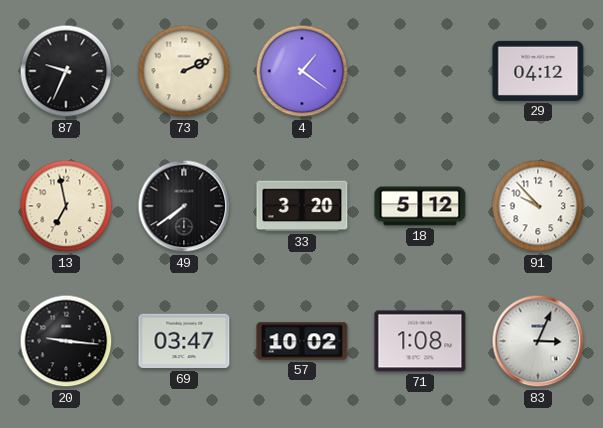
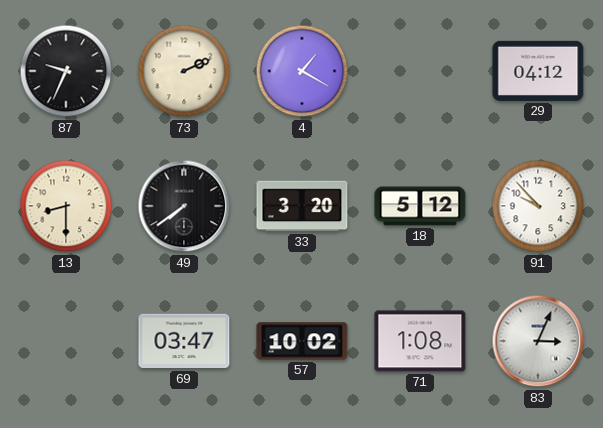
4: 1:21 -> 1:20 (302, 71)
13: 6:58 -> 8:30 (66, 206)
20: 9:16 -> none (66, 341)
